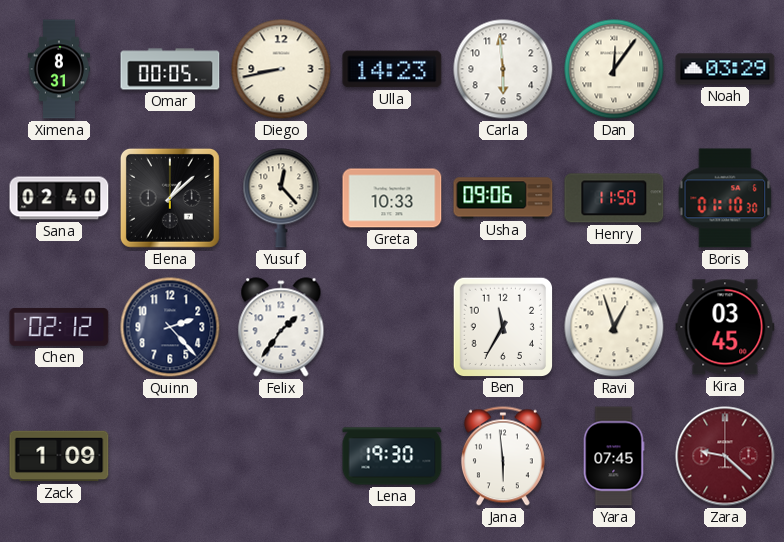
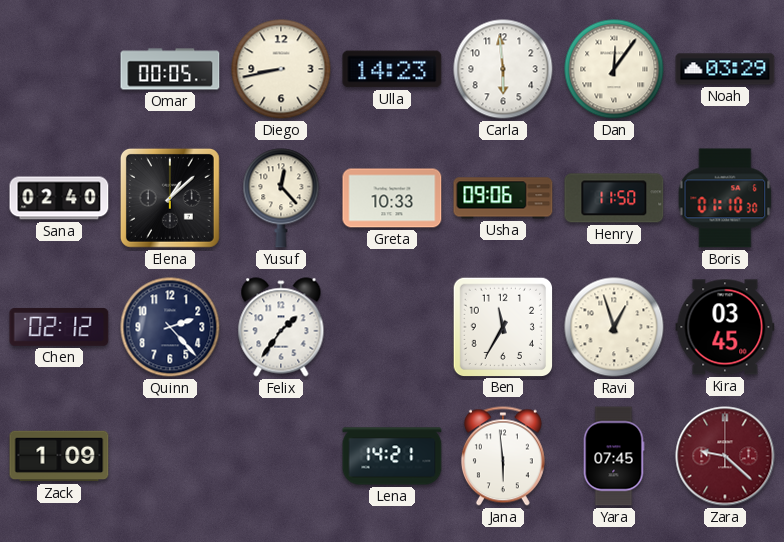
Ximena: 8:31 -> none (59, 69)
Lena: 19:30 -> 14:21 (392, 456)
